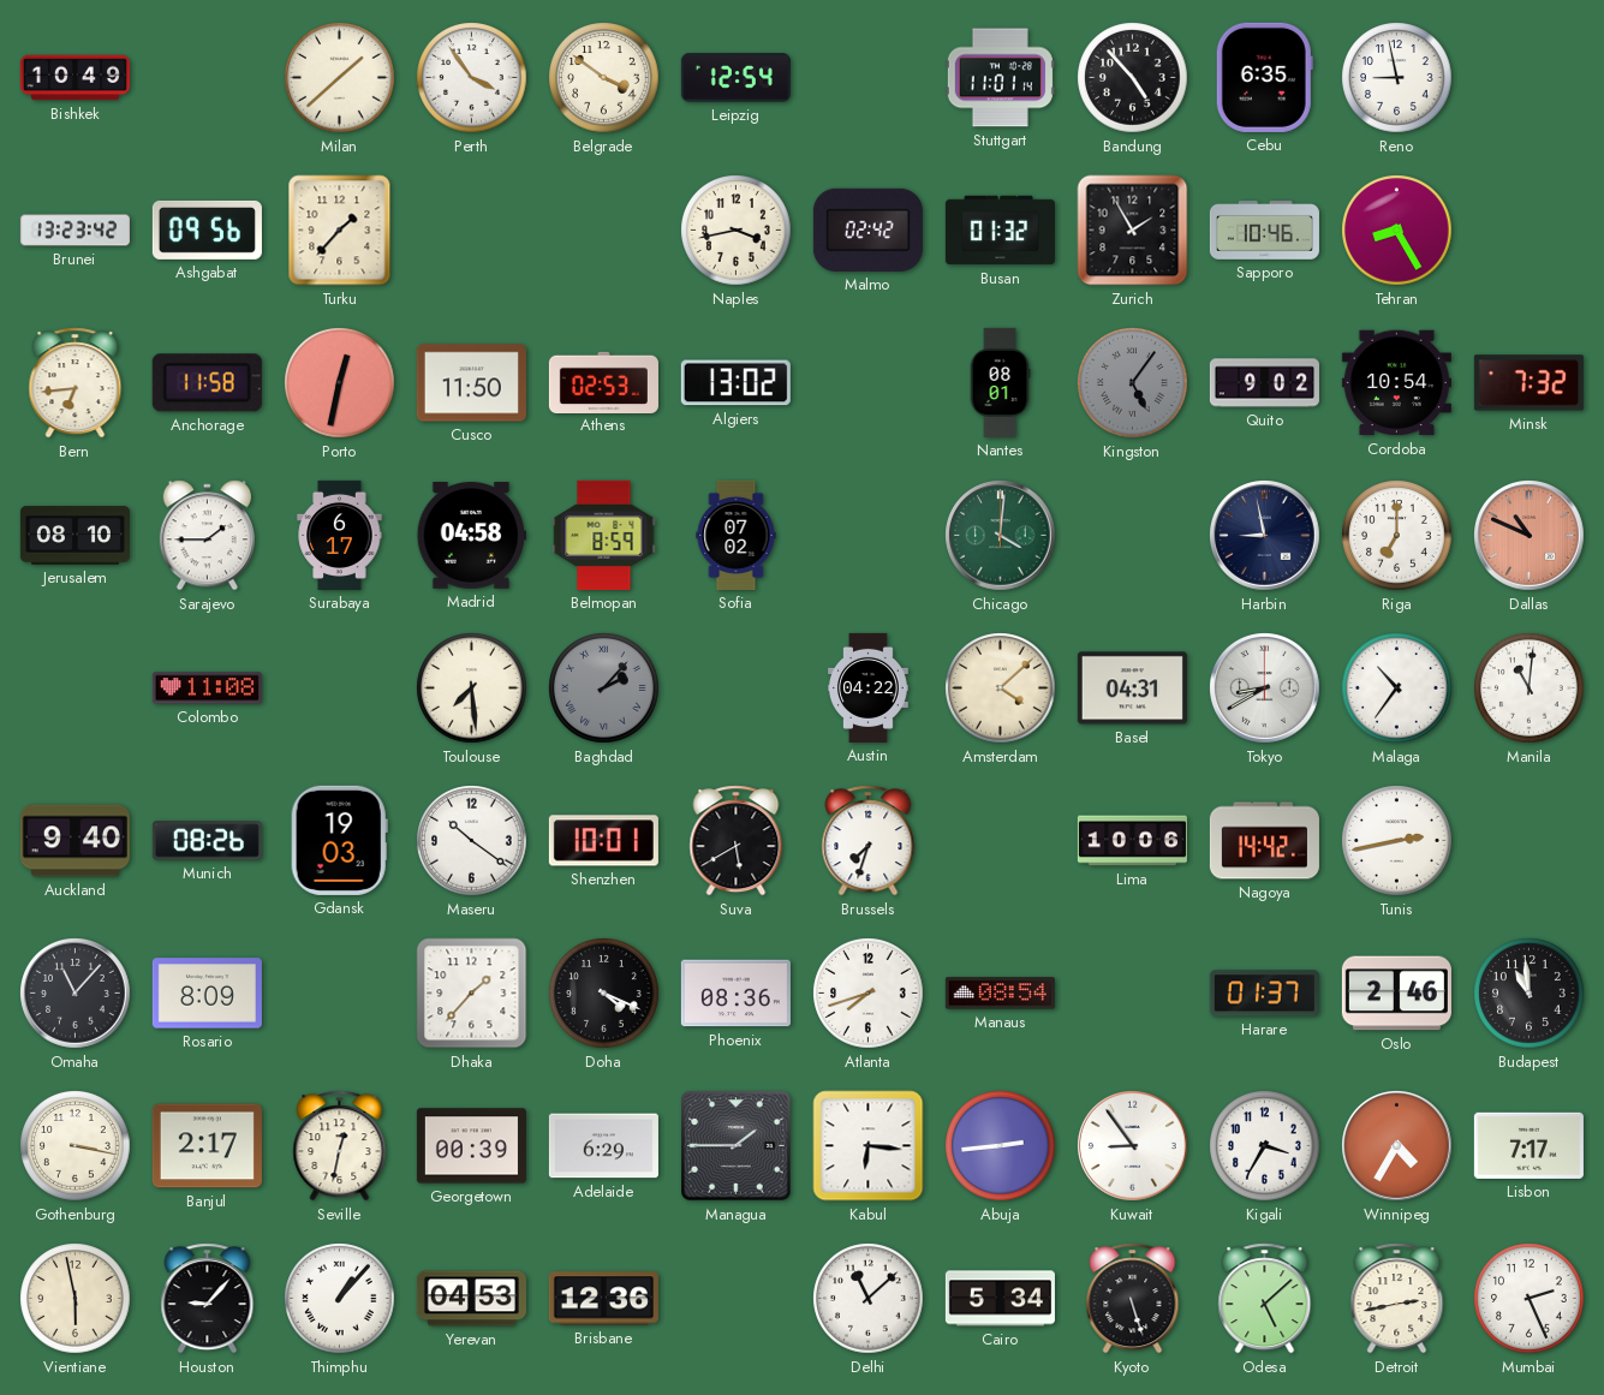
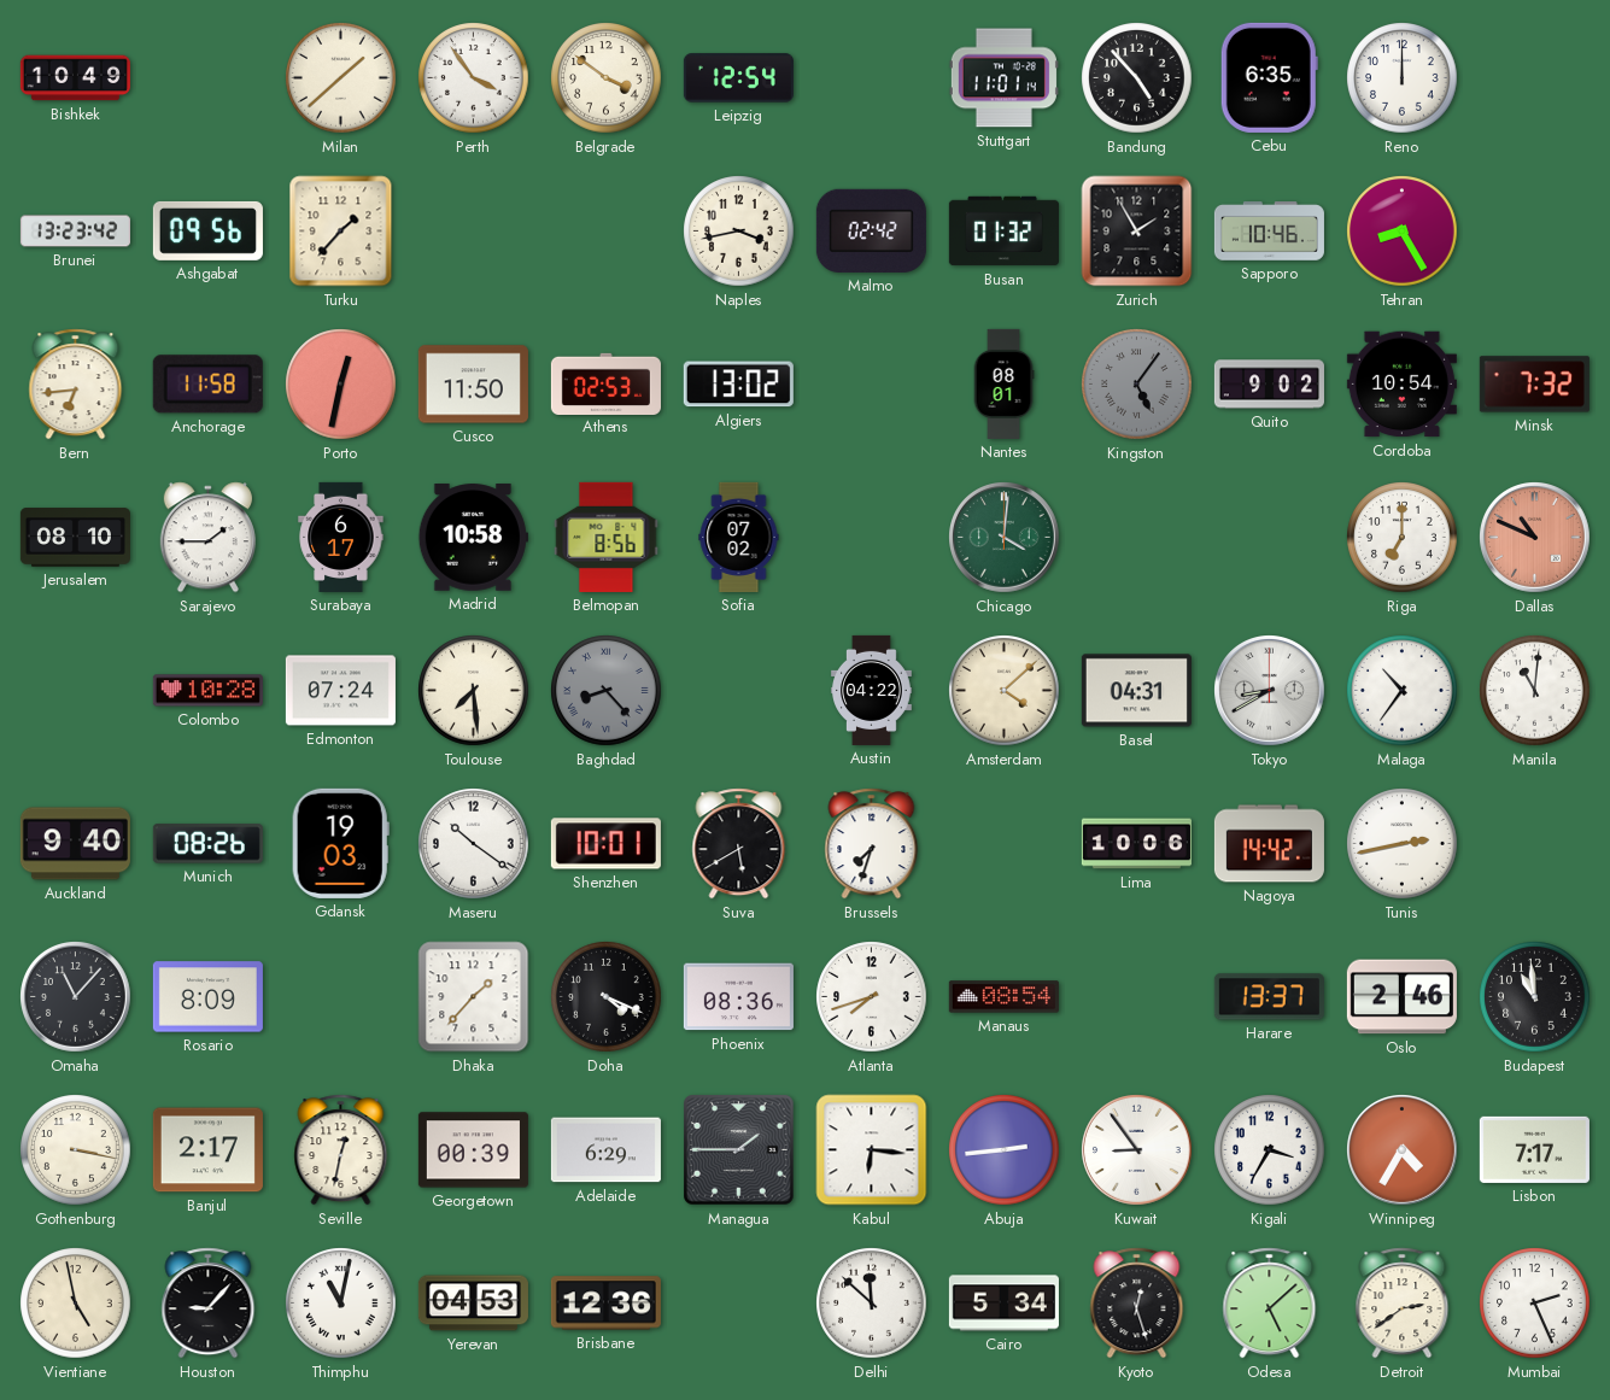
Reno: 8:58 -> 12:00 (1403, 78)
Madrid: 04:58 -> 10:58 (473, 538)
Belmopan: 8:59 -> 8:56 (607, 537)
Harbin: 8:58 -> none (1265, 536)
Colombo: 11:08 -> 10:28 (207, 691)
Edmonton: none -> 07:24 (340, 691)
Baghdad: 2:07 -> 8:23 (607, 691)
Harare: 01:37 -> 13:37 (1269, 997)
Vientiane: 5:58 -> 4:58 (76, 1304)
Thimphu: 1:07 -> 11:02 (341, 1304)
Delhi: 11:08 -> 11:52 (872, 1304)
Kyoto: 5:27 -> 12:27 (1137, 1304)
Detroit: 2:43 -> 2:39 (1403, 1304)
